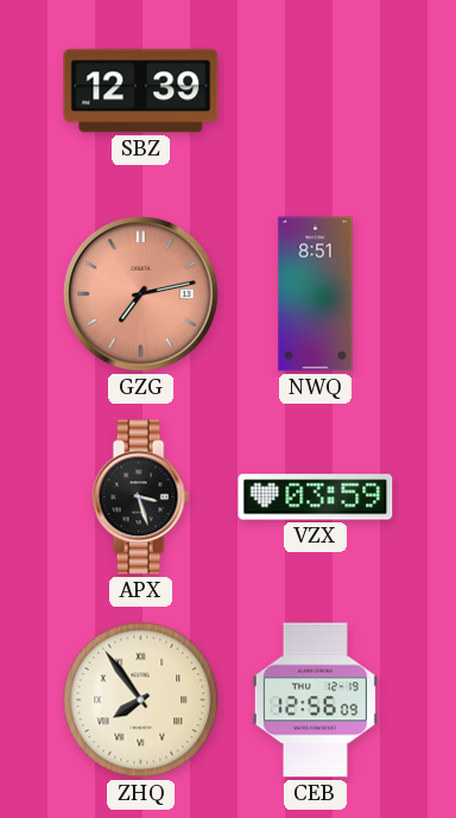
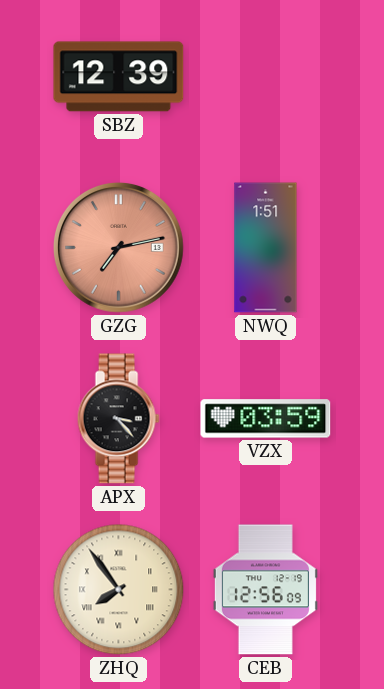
NWQ: 8:51 -> 1:51 (266, 248)
APX: 3:27 -> 3:23 (118, 419)
